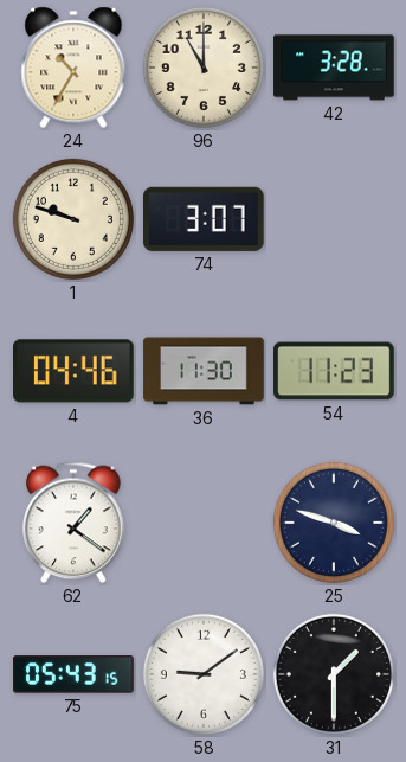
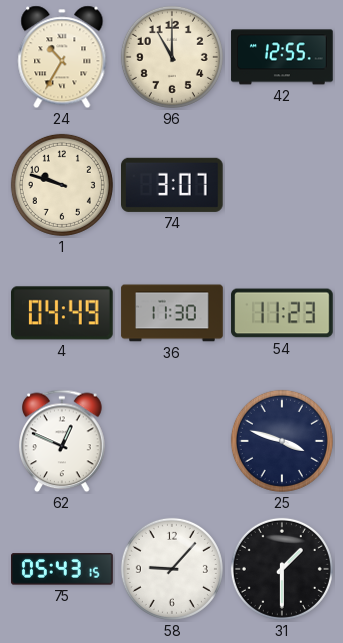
42: 3:28 -> 12:55 (282, 57)
4: 04:46 -> 04:49 (63, 313)
62: 1:21 -> 12:49 (62, 441)
58: 9:09 -> 9:07 (172, 569)
